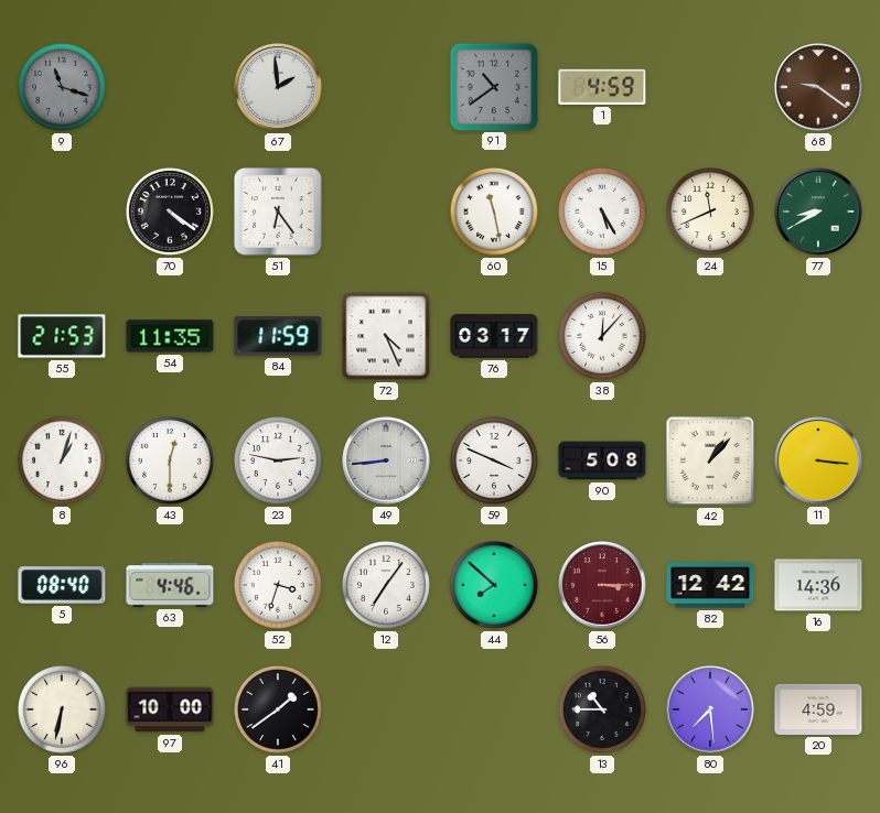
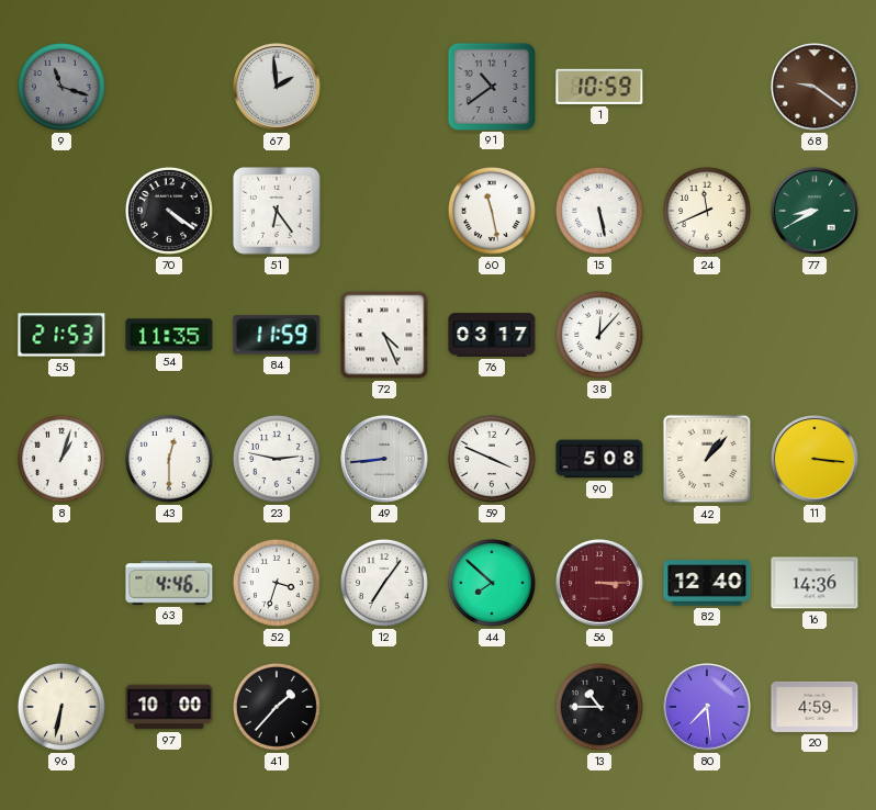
1: 4:59 -> 10:59 (599, 87)
15: 5:25 -> 5:28 (599, 211)
5: 08:40 -> none (62, 585)
82: 12:42 -> 12:40 (707, 583)
41: 1:39 -> 1:37 (277, 707)
